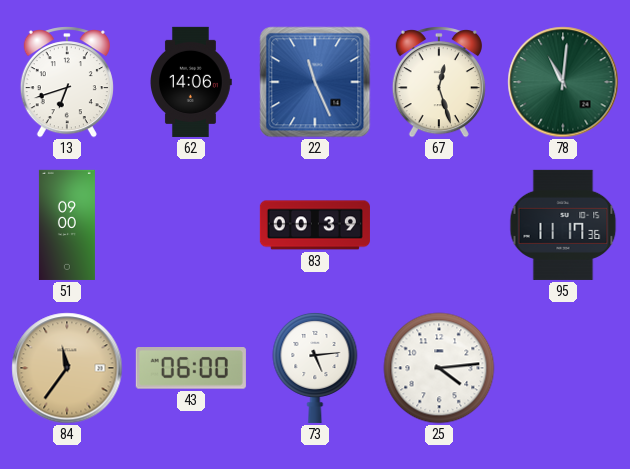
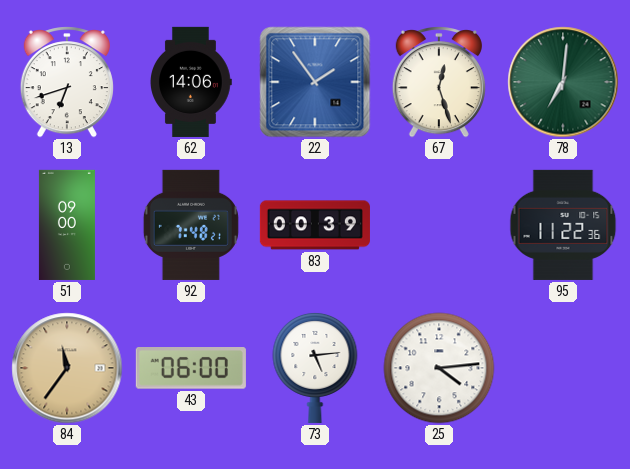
22: 11:26 -> 1:54 (315, 82)
78: 11:01 -> 7:01 (563, 82)
92: none -> 7:48 (191, 225)
95: 11:17 -> 11:22 (563, 225)
